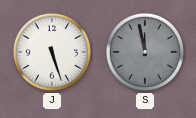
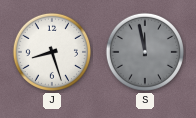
J: 5:27 -> 8:27 (52, 52)
